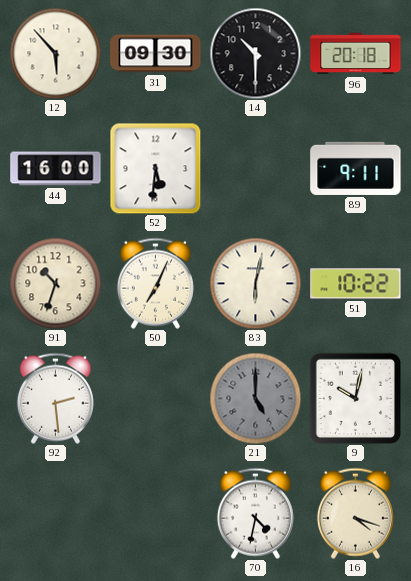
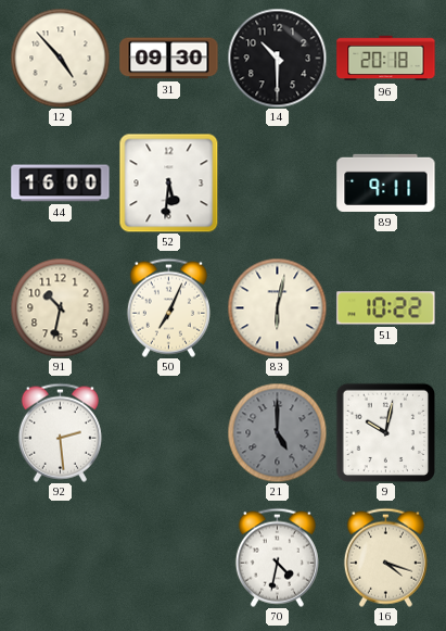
12: 5:53 -> 4:53 (60, 58)
91: 10:33 -> 10:32 (60, 307)
